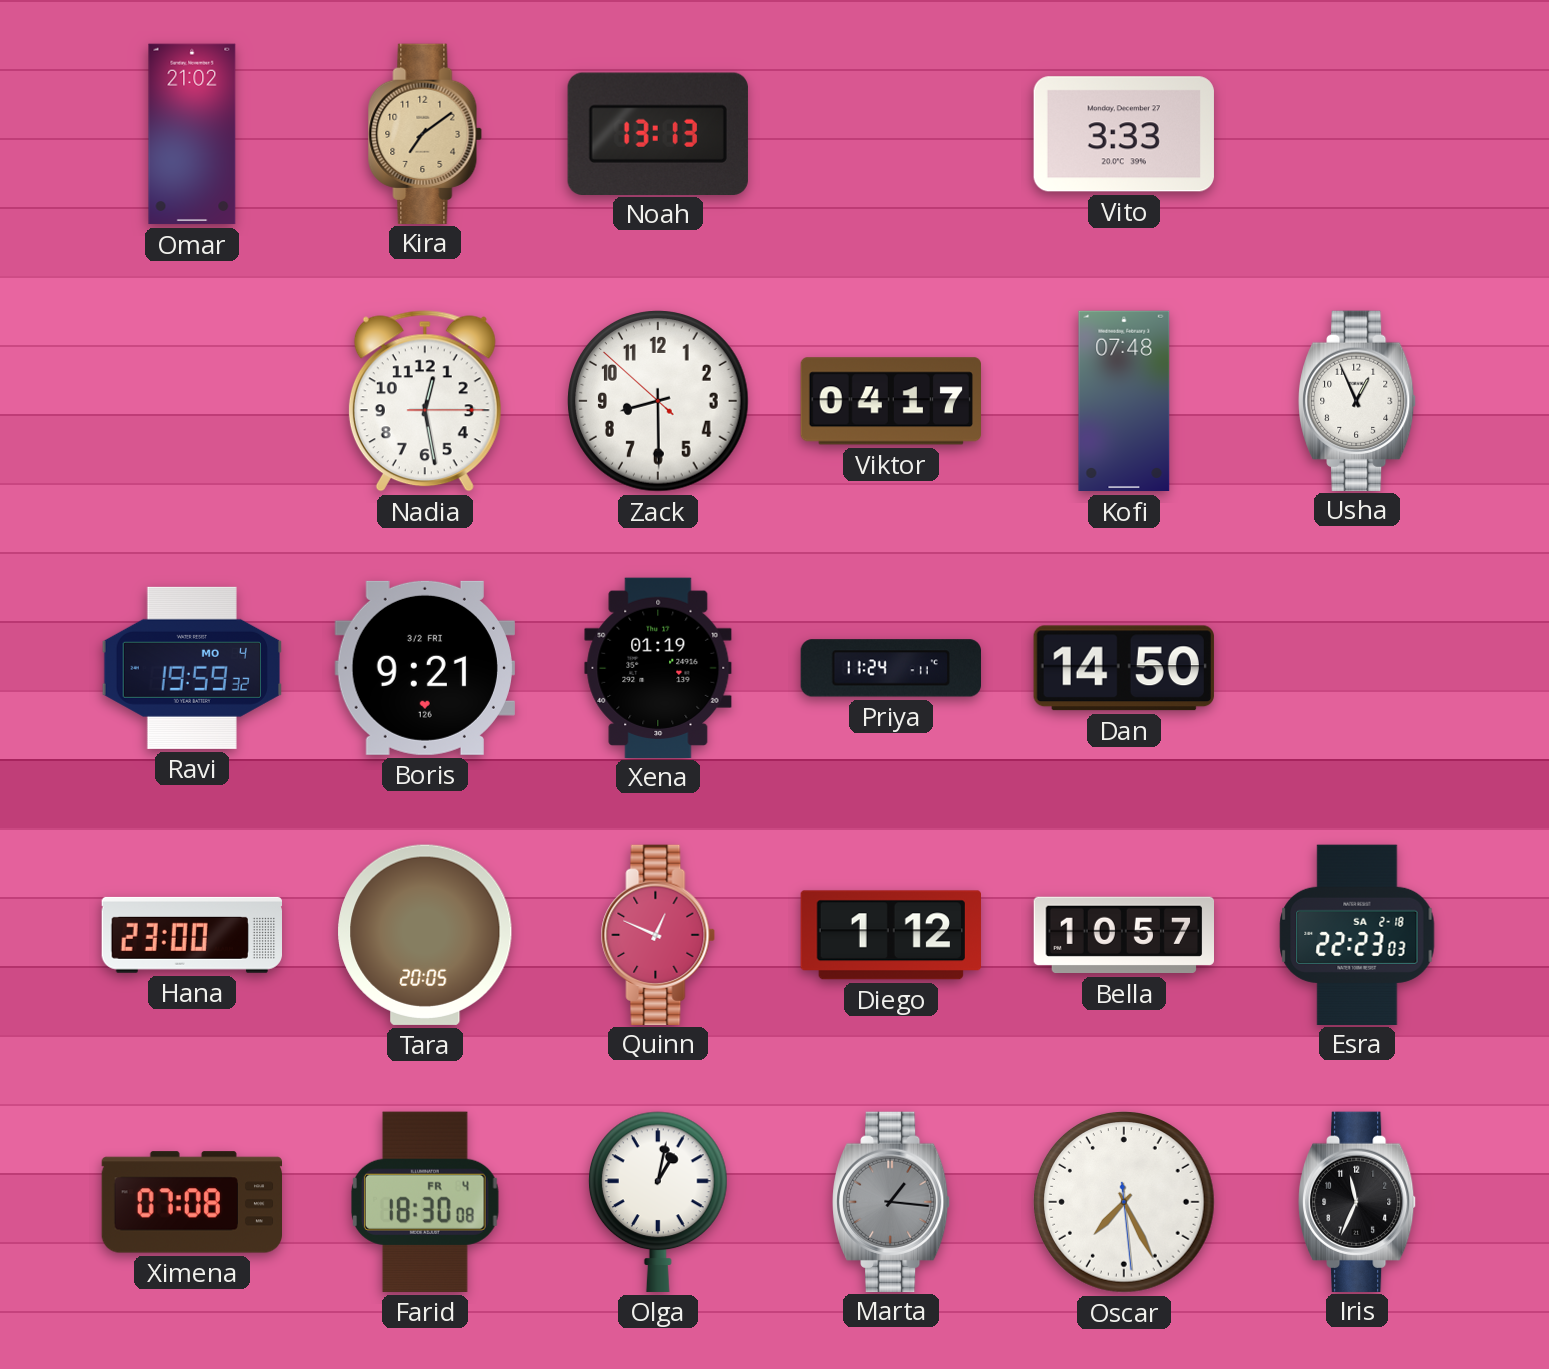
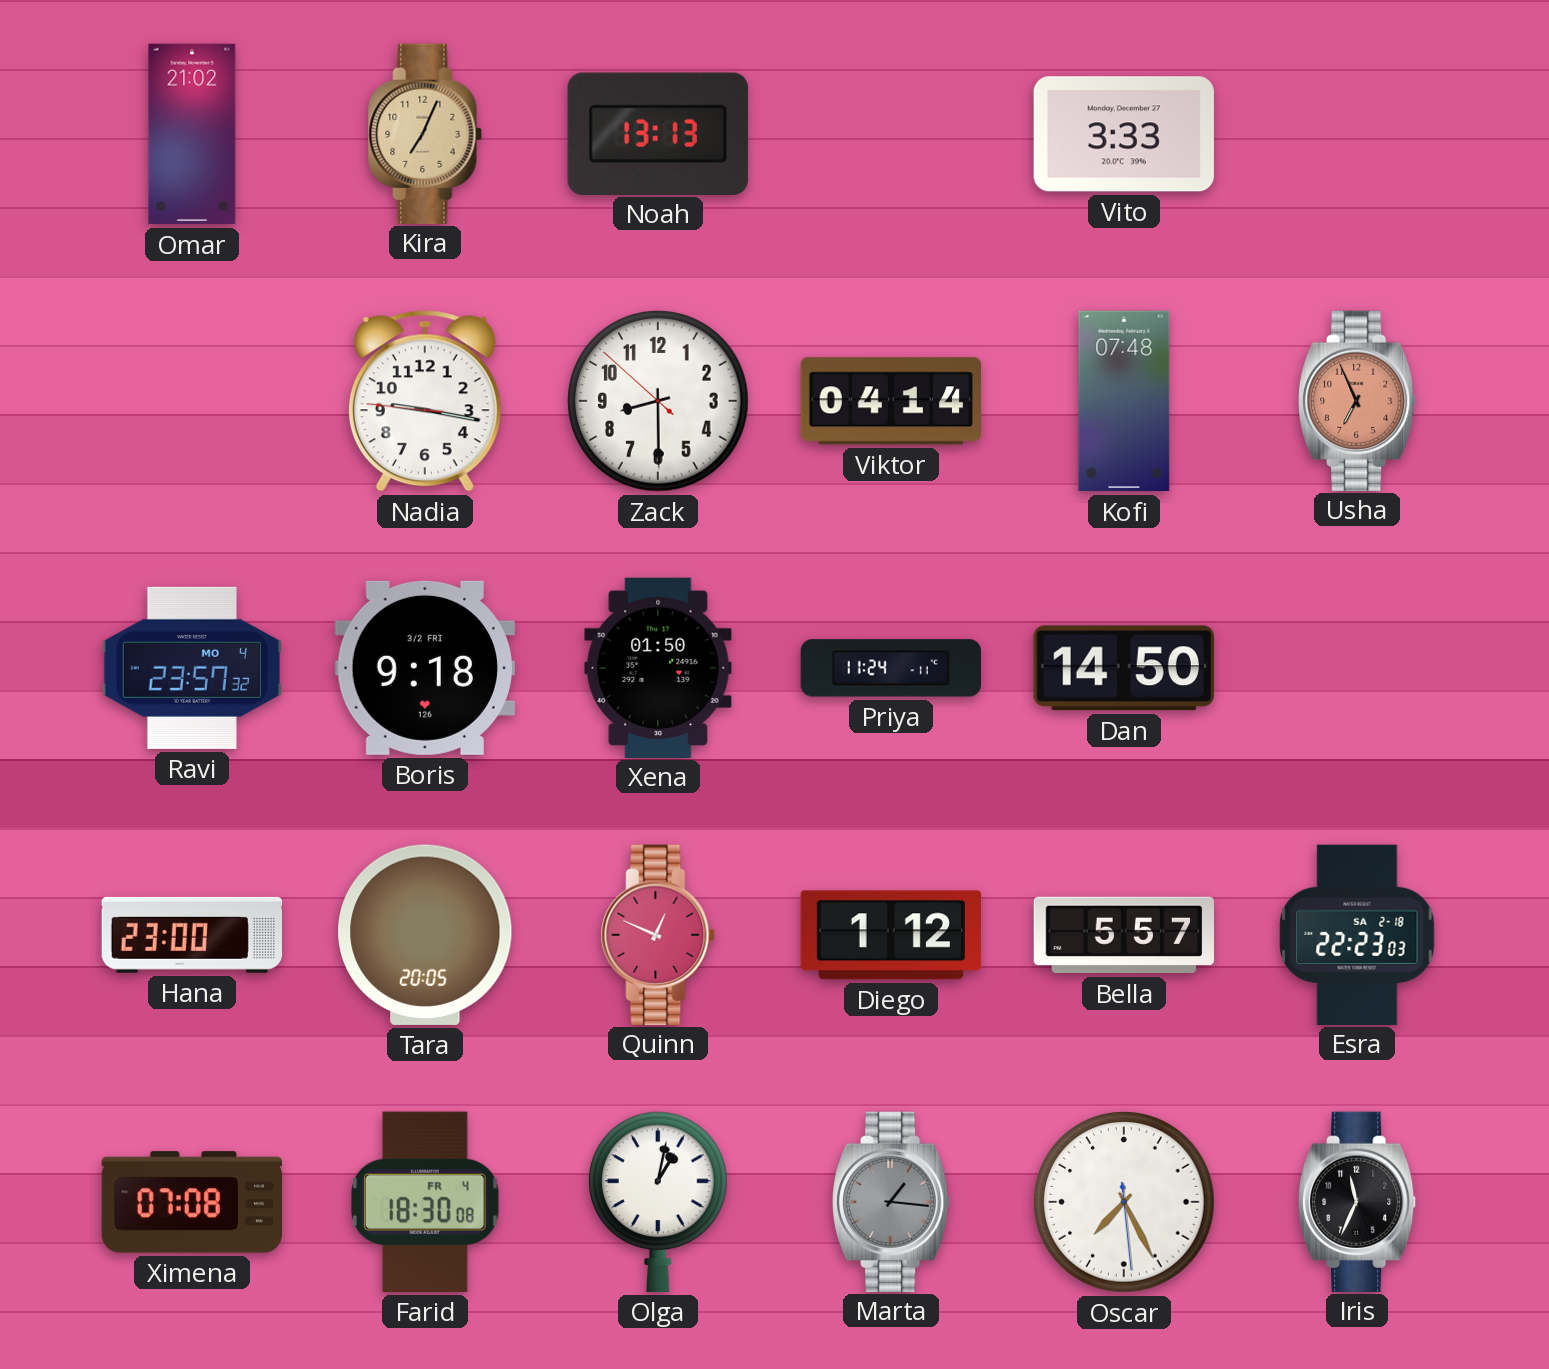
Kira: 7:09 -> 7:04 (425, 133)
Nadia: 12:28 -> 9:16 (425, 401)
Viktor: 04:17 -> 04:14 (890, 401)
Usha: 12:56 -> 6:56 (1358, 400)
Usha dial: white -> salmon (1358, 400)
Ravi: 19:59 -> 23:57 (191, 668)
Boris: 9:21 -> 9:18 (425, 668)
Xena: 01:19 -> 01:50 (658, 667)
Bella: 10:57 -> 5:57 (1124, 935)
